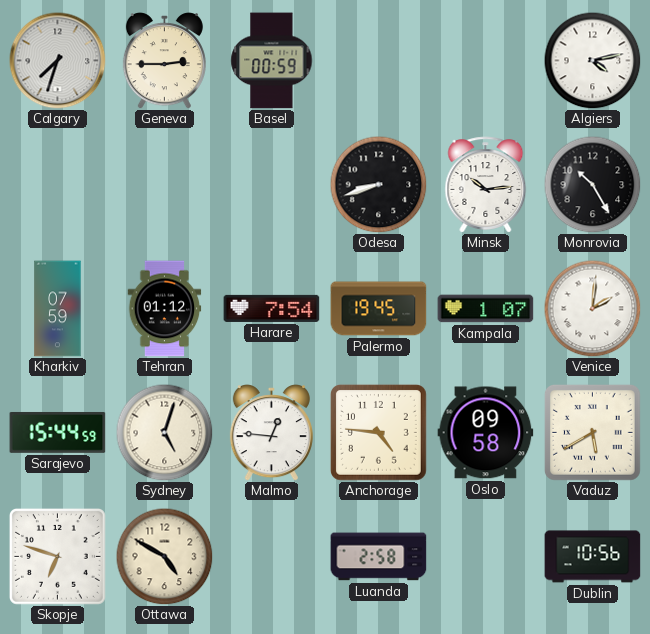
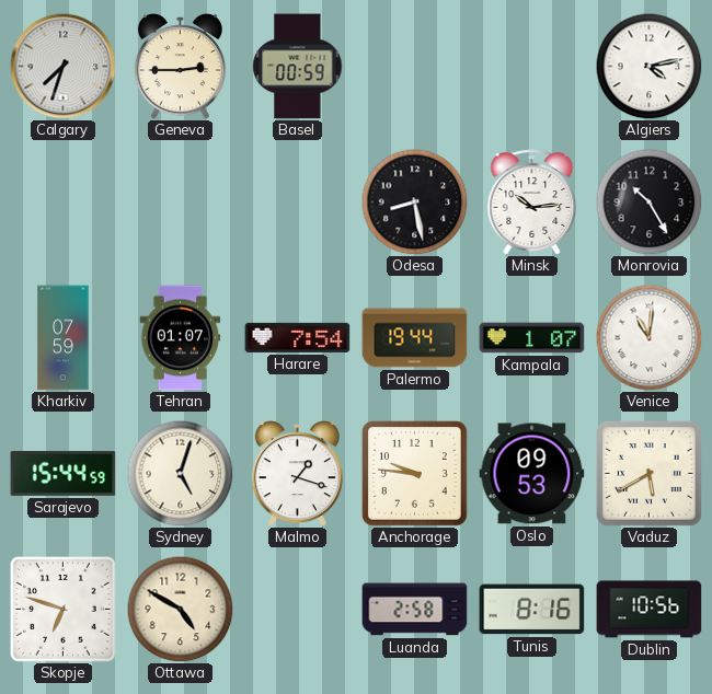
Odesa: 8:42 -> 8:28 (414, 201)
Tehran: 01:12 -> 01:07 (181, 338)
Palermo: 19:45 -> 19:44 (415, 338)
Venice: 2:01 -> 11:01 (648, 337)
Malmo: 12:46 -> 1:18 (297, 474)
Anchorage: 4:46 -> 9:46 (414, 473)
Oslo: 09:58 -> 09:53 (532, 474)
Tunis: none -> 8:16 (532, 610)
